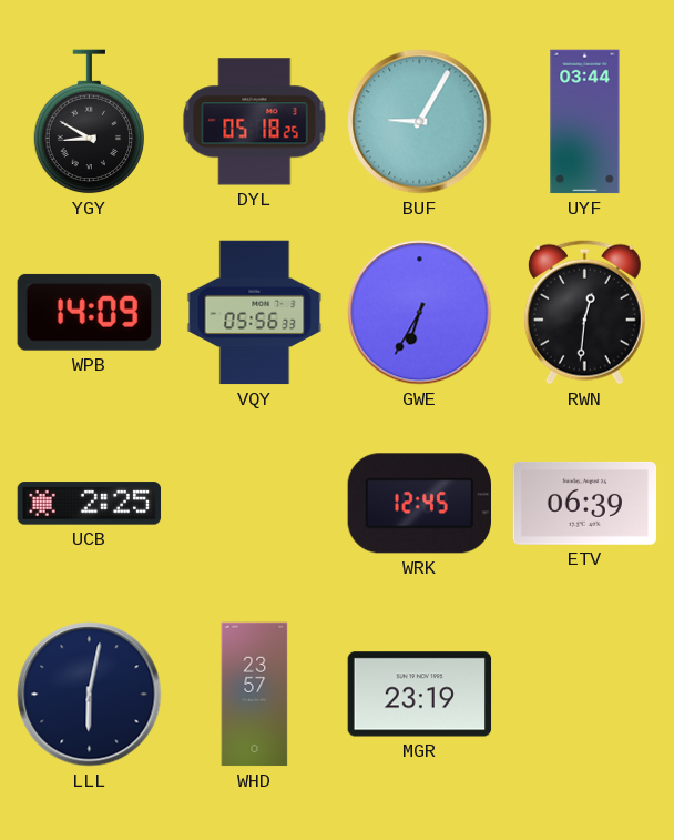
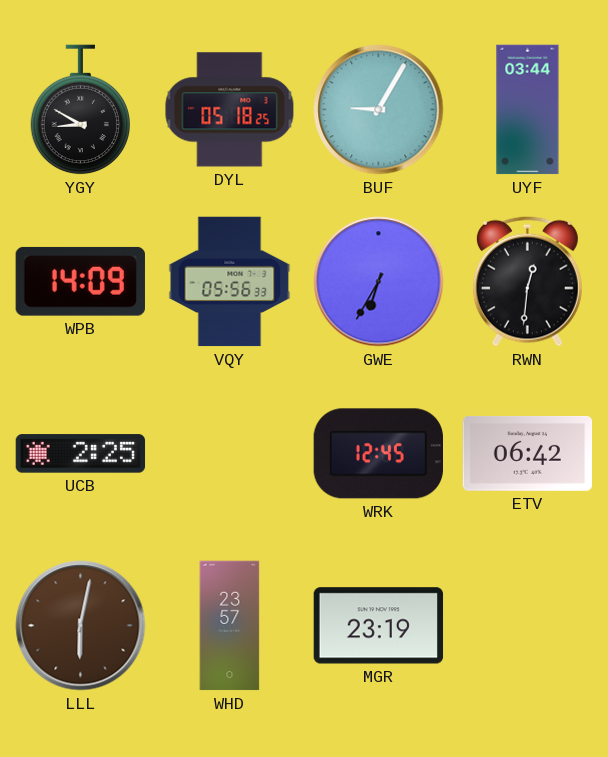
ETV: 06:39 -> 06:42 (528, 453)
LLL dial: navy -> brown (81, 626)
